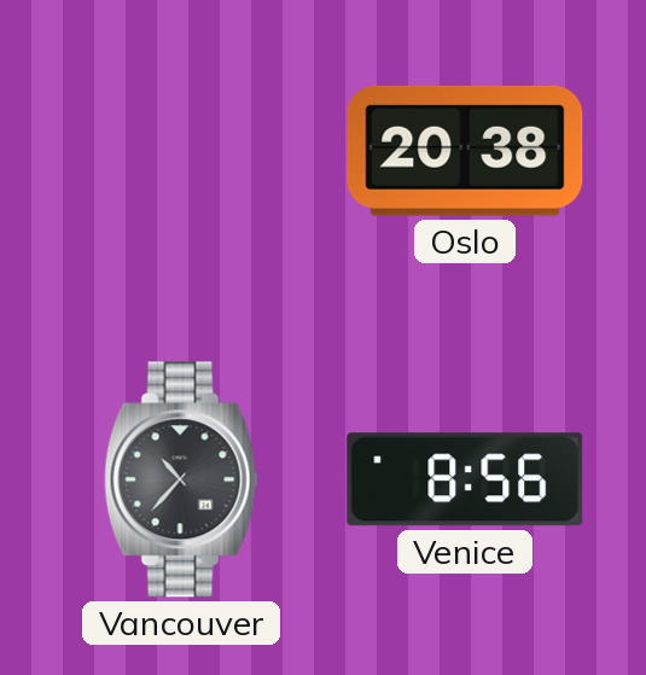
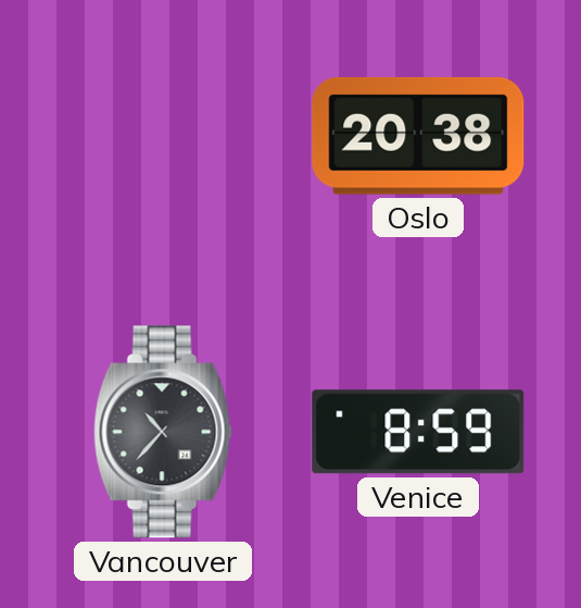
Venice: 8:56 -> 8:59 (418, 432)
